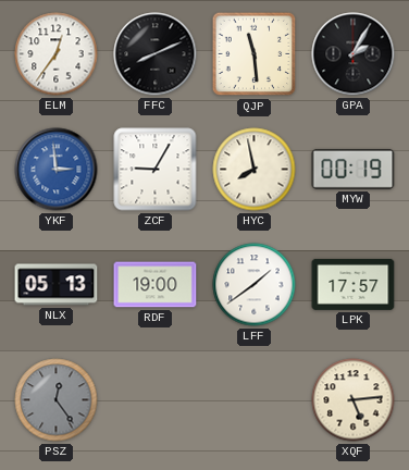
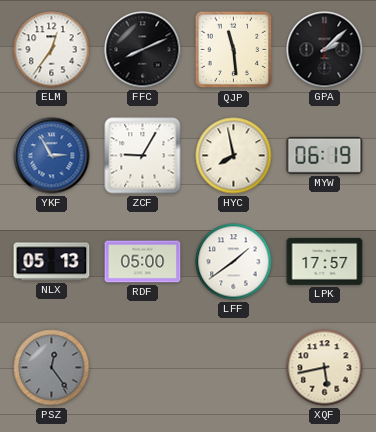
GPA: 2:05 -> 2:08 (325, 50)
YKF: 2:59 -> 2:55 (52, 156)
MYW: 00:19 -> 06:19 (325, 155)
RDF: 19:00 -> 05:00 (143, 262)
XQF: 5:14 -> 5:43 (325, 368)
